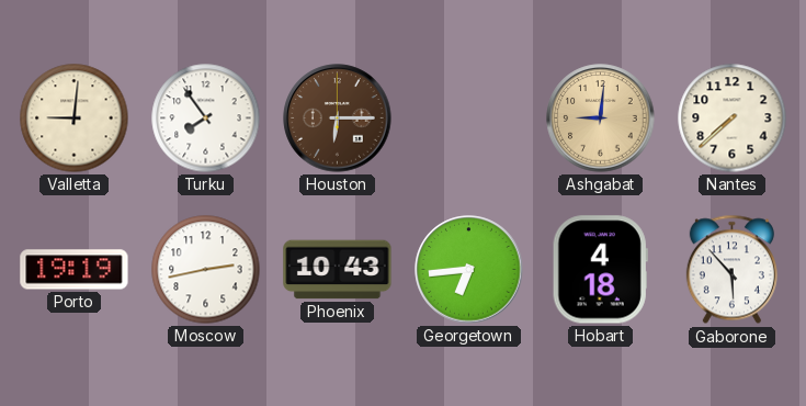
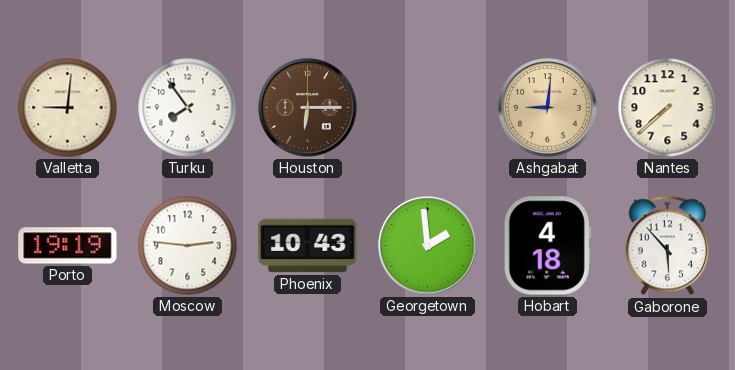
Moscow: 2:43 -> 2:46 (188, 246)
Georgetown: 6:44 -> 1:59 (428, 246)
